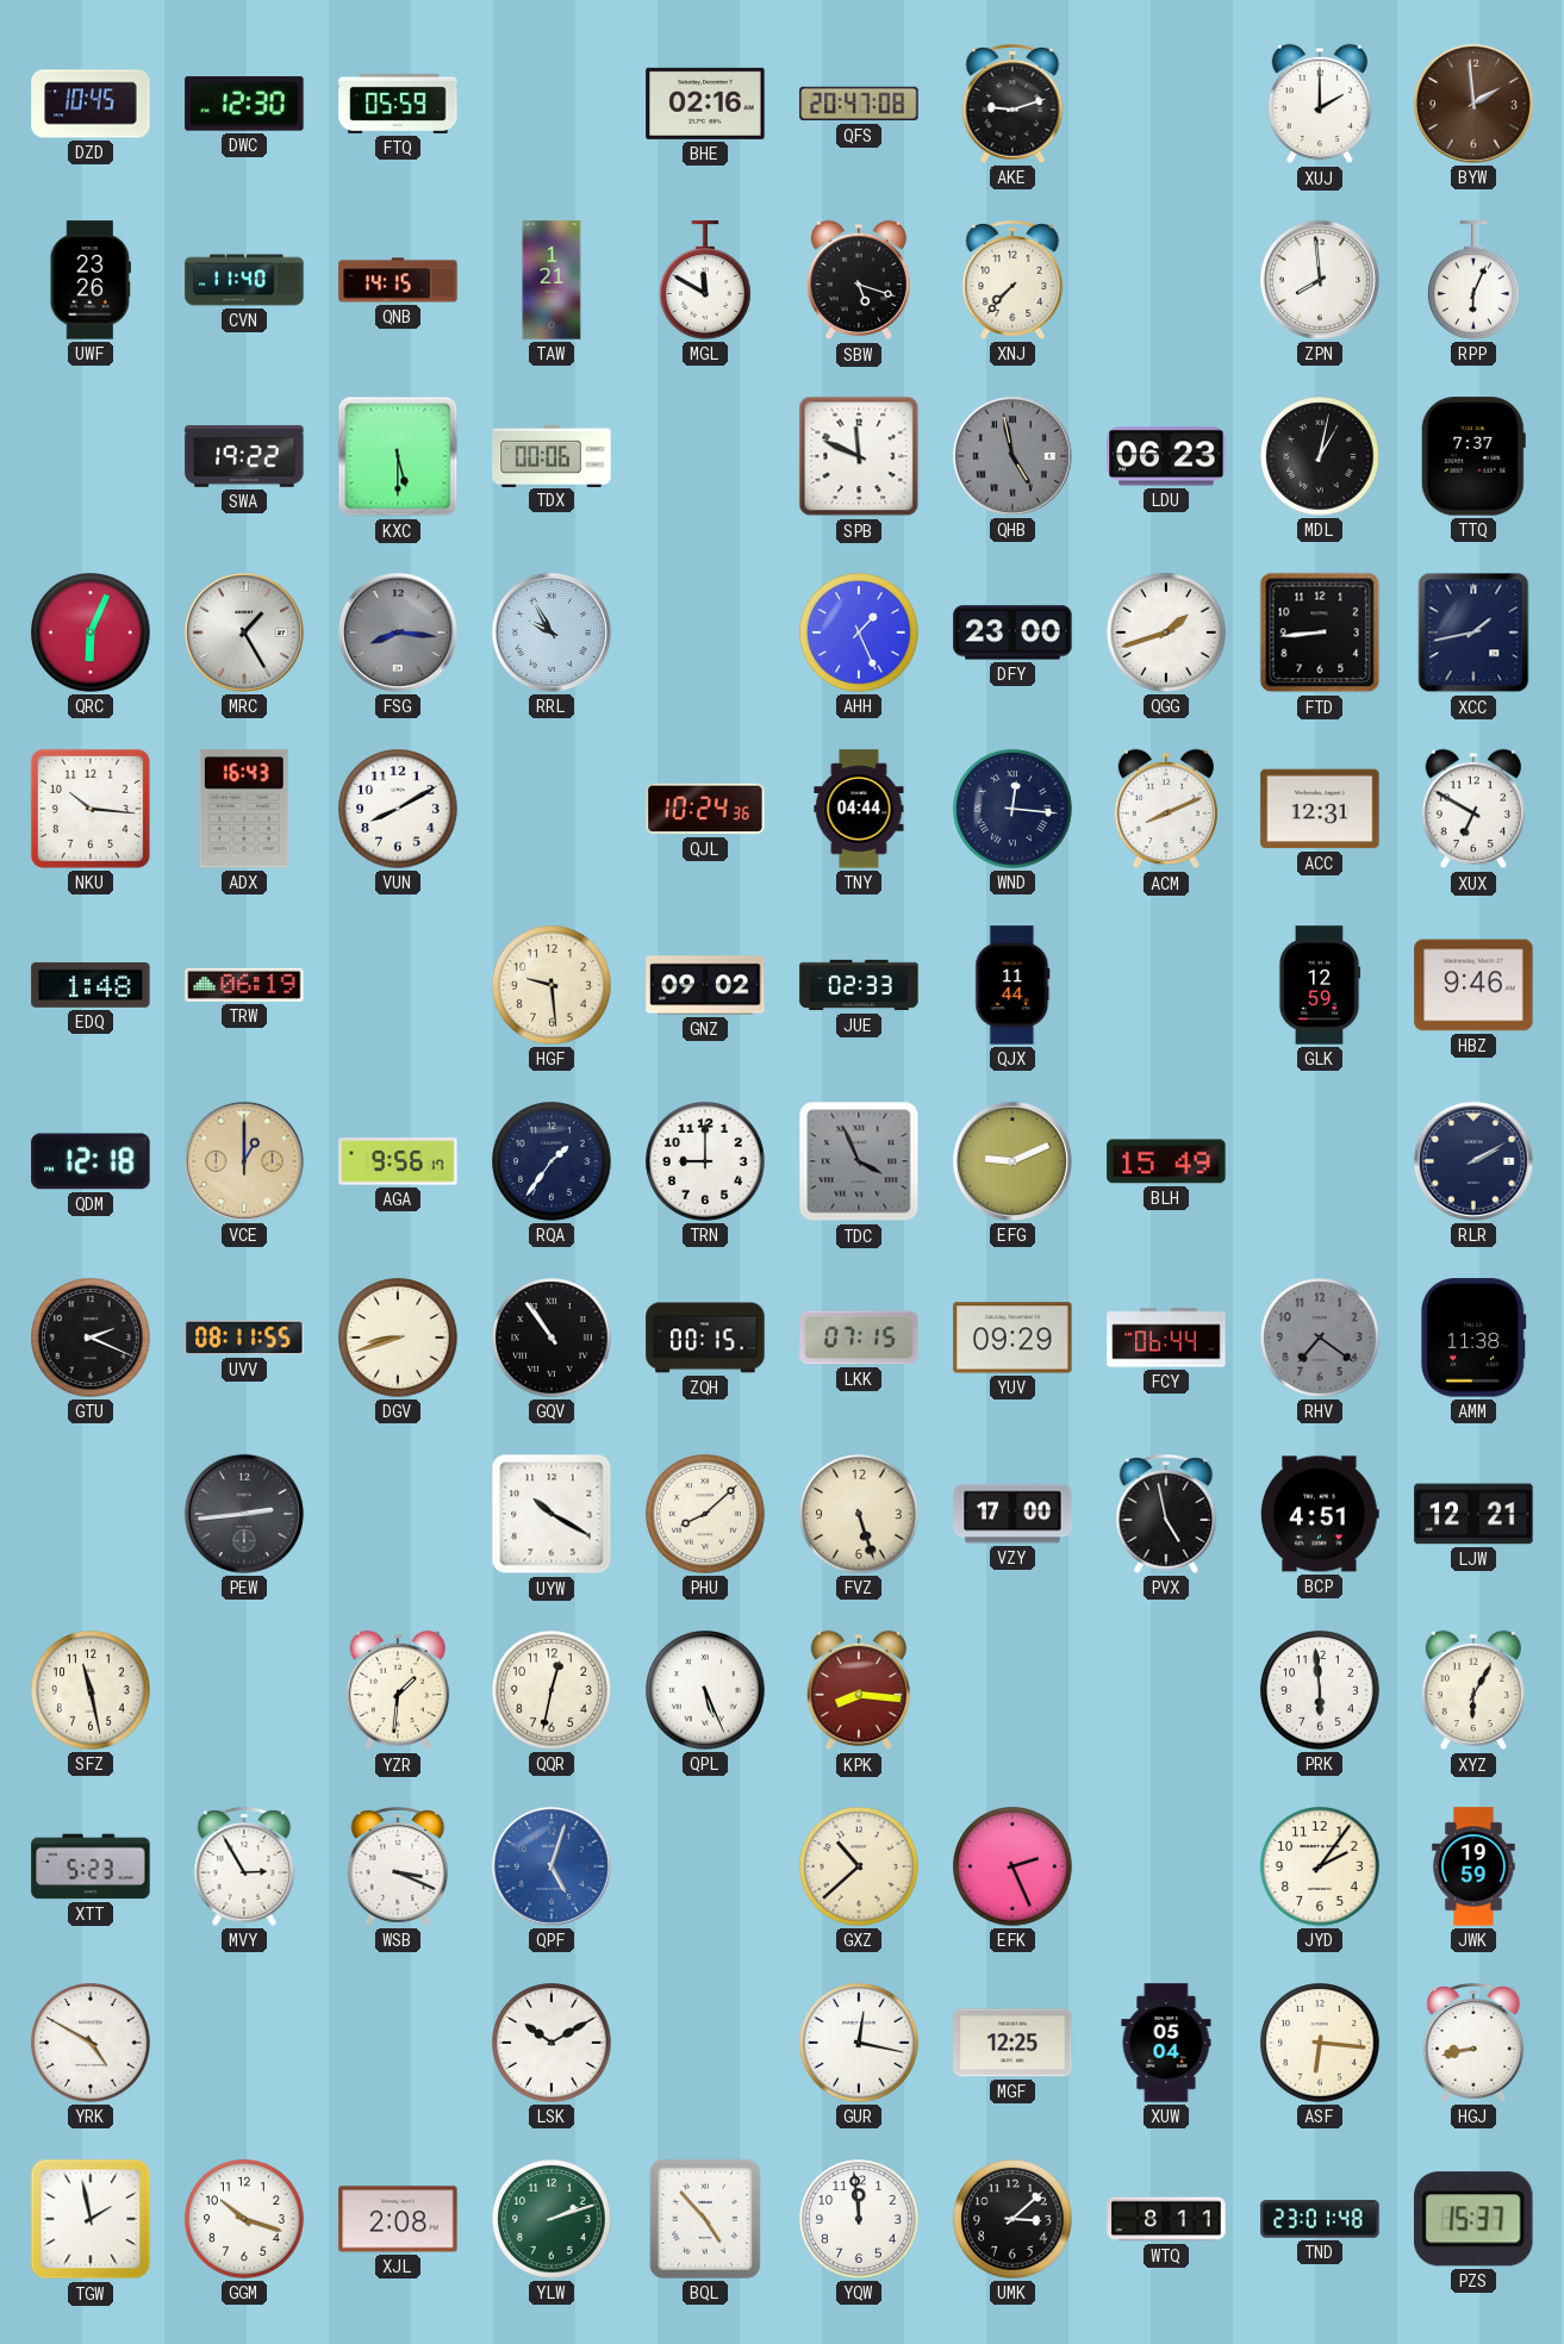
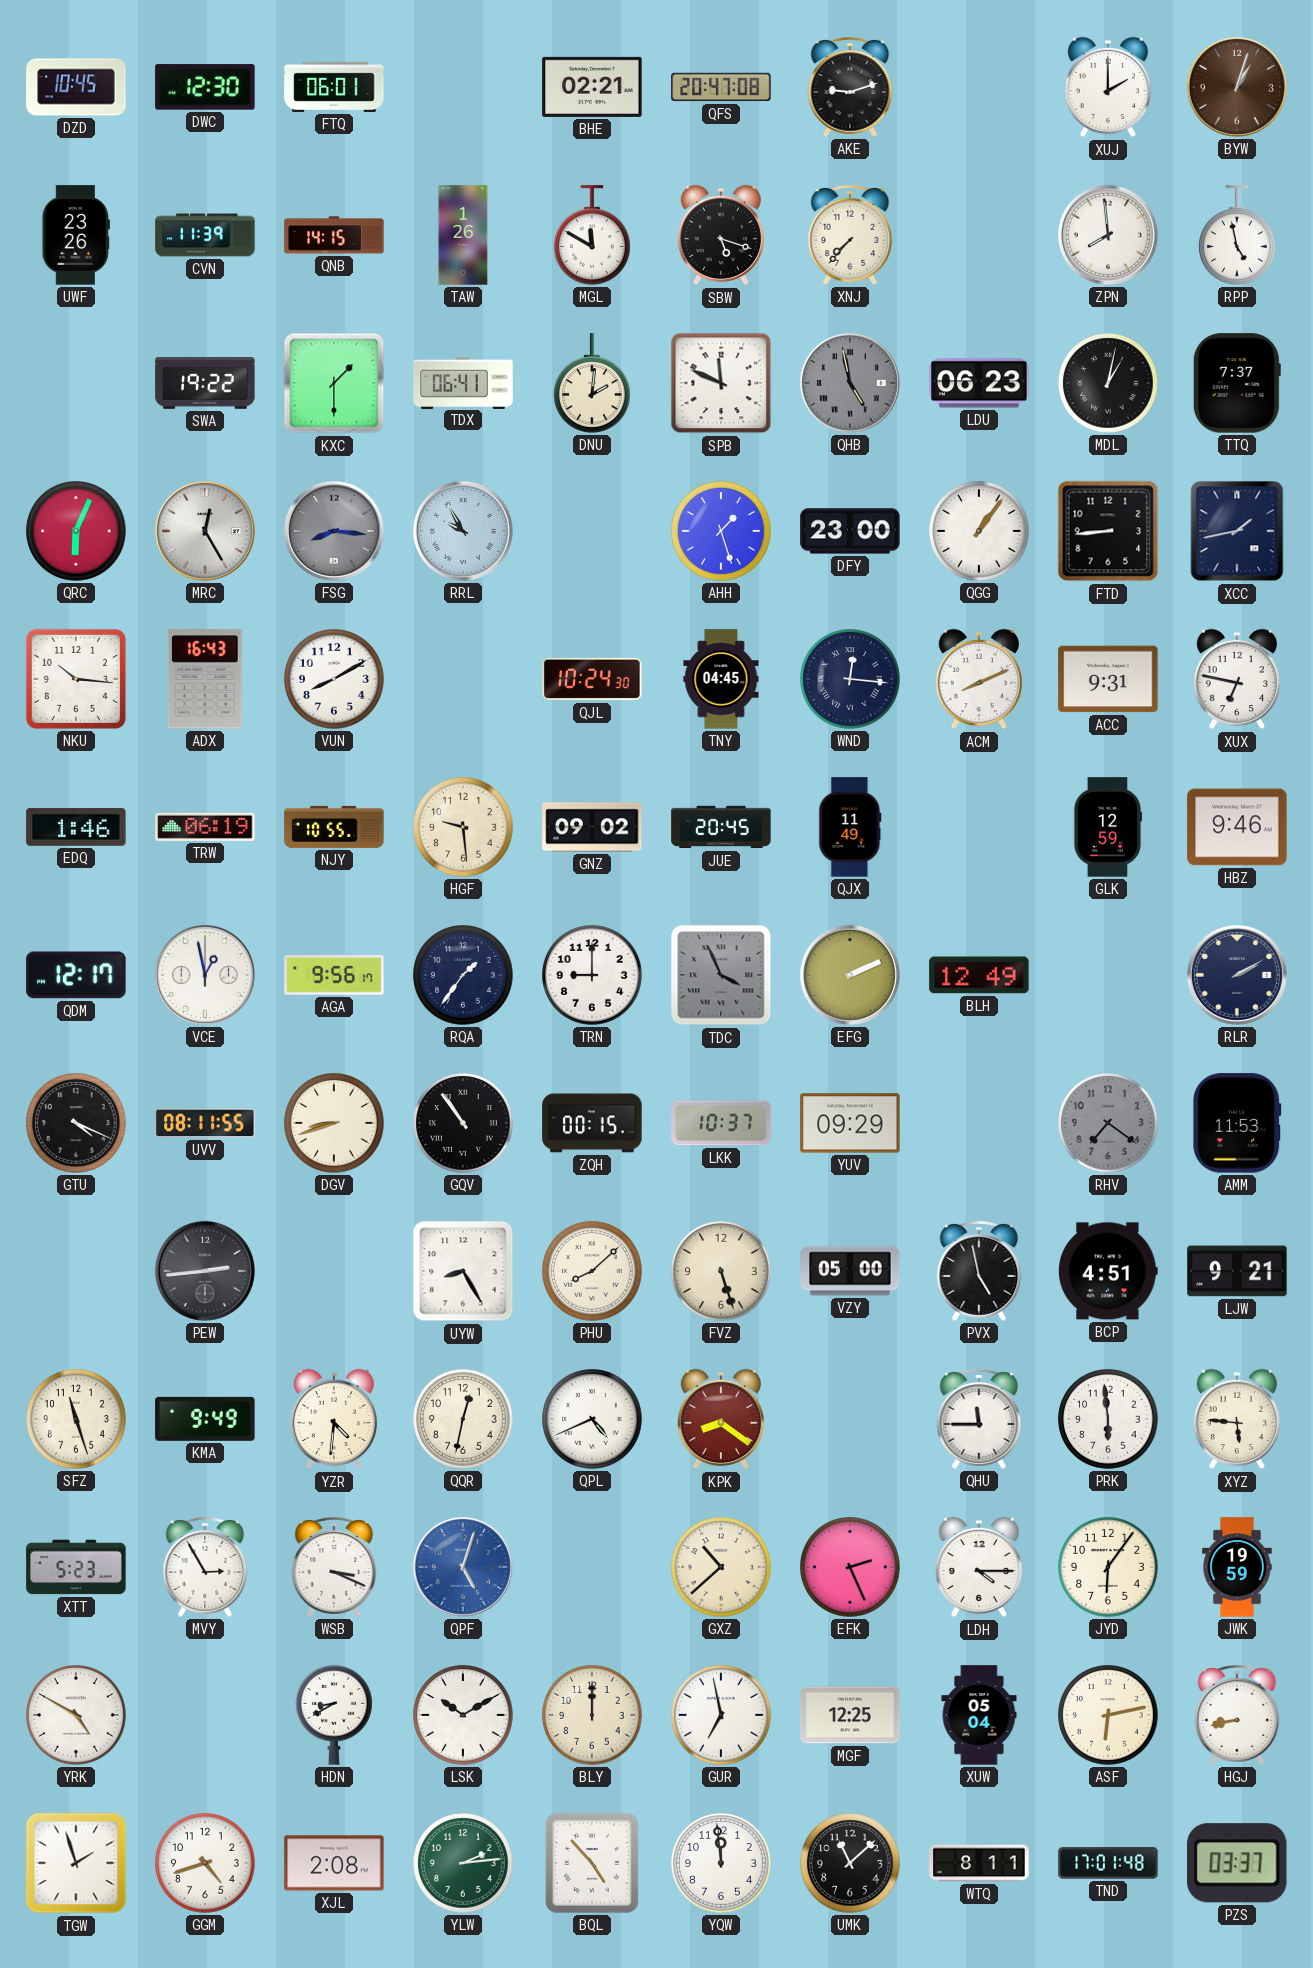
FTQ: 05:59 -> 06:01 (334, 87)
BHE: 02:16 -> 02:21 (592, 87)
BYW: 1:59 -> 1:03 (1237, 87)
CVN: 11:40 -> 11:39 (205, 235)
TAW: 1:21 -> 1:26 (463, 235)
RPP: 6:04 -> 4:58 (1238, 235)
KXC: 5:30 -> 1:30 (334, 383)
TDX: 00:06 -> 06:41 (463, 382)
DNU: none -> 2:01 (593, 383)
MRC: 1:25 -> 12:25 (205, 531)
AHH: 1:26 -> 1:27 (721, 531)
QGG: 1:42 -> 1:06 (979, 531)
QJL: 10:24:36 -> 10:24:30 (592, 679)
TNY: 04:44 -> 04:45 (721, 679)
ACC: 12:31 -> 9:31 (1108, 679)
XUX: 6:50 -> 6:47 (1237, 679)
EDQ: 1:48 -> 1:46 (76, 827)
NJY: none -> 10:55 (334, 827)
JUE: 02:33 -> 20:45 (721, 827)
QJX: 11:44 -> 11:49 (850, 827)
QDM: 12:18 -> 12:17 (76, 975)
VCE: 1:00 -> 12:58 (205, 975)
VCE dial: champagne -> white (205, 975)
EFG: 9:11 -> 2:11 (850, 975)
BLH: 15:49 -> 12:49 (979, 975)
GTU: 2:19 -> 4:19 (76, 1123)
LKK: 07:15 -> 10:37 (721, 1123)
FCY: 06:44 -> none (1166, 1338)
AMM: 11:38 -> 11:53 (1237, 1123)
UYW: 10:20 -> 8:25 (463, 1271)
VZY: 17:00 -> 05:00 (850, 1271)
LJW: 12:21 -> 9:21 (1237, 1271)
SFZ: 11:28 -> 11:27 (76, 1419)
KMA: none -> 9:49 (205, 1419)
YZR: 1:31 -> 4:31 (334, 1419)
QPL: 5:26 -> 4:41 (592, 1419)
KPK: 8:16 -> 8:21 (721, 1419)
QHU: none -> 11:45 (979, 1420)
XYZ: 6:05 -> 5:46 (1237, 1419)
LDH: none -> 4:15 (979, 1567)
JYD: 2:06 -> 6:06 (1108, 1567)
HDN: none -> 8:40 (335, 1715)
BLY: none -> 12:00 (592, 1715)
GUR: 12:17 -> 6:58 (721, 1715)
ASF: 6:16 -> 6:13 (1108, 1715)
TGW: 1:58 -> 1:57 (76, 1863)
GGM: 10:18 -> 4:42 (205, 1863)
YLW: 2:12 -> 2:14 (463, 1863)
UMK: 3:08 -> 11:08 (850, 1863)
TND: 23:01 -> 17:01 (1108, 1863)
PZS: 15:37 -> 03:37 (1238, 1863)
